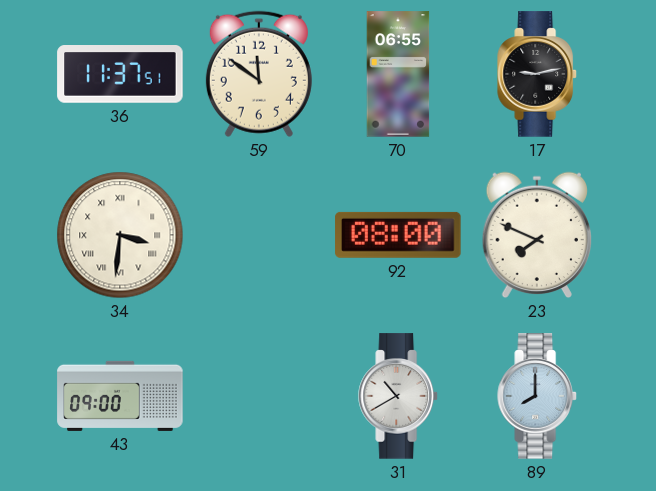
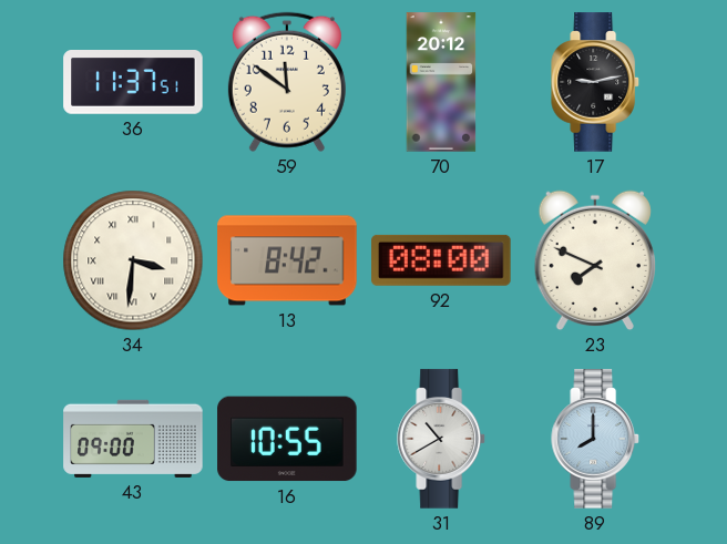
70: 06:55 -> 20:12 (441, 82)
13: none -> 8:42 (287, 260)
16: none -> 10:55 (287, 439)
